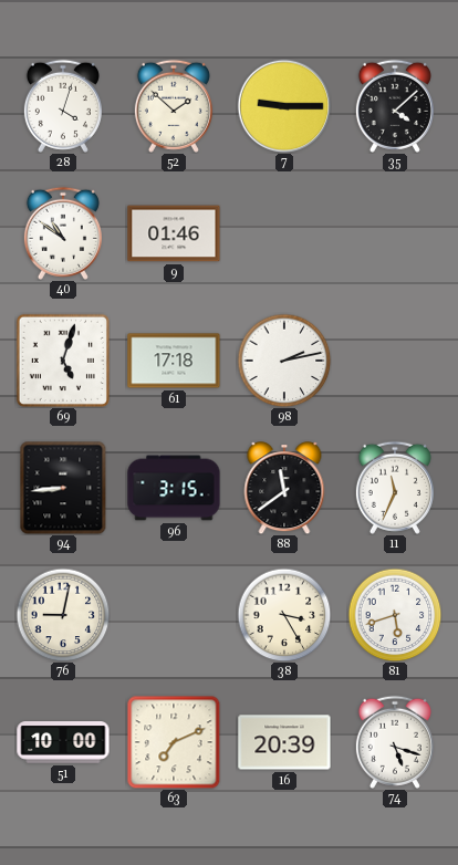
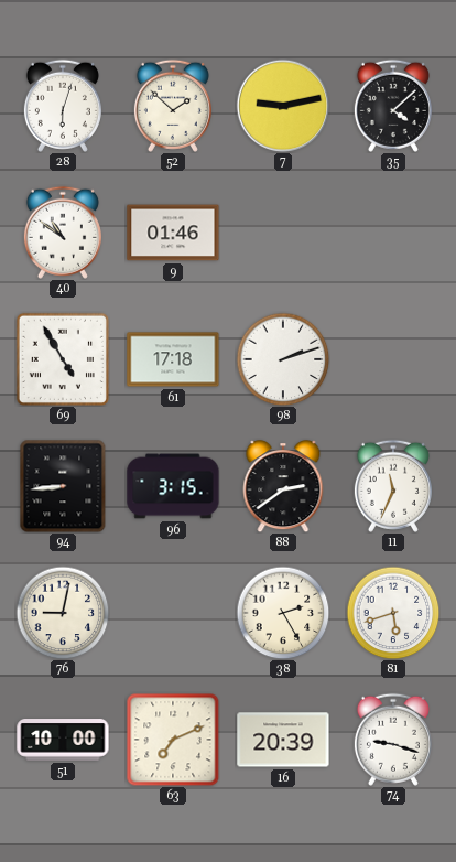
28: 4:03 -> 6:03 (63, 106)
7: 9:15 -> 9:13 (283, 106)
69: 5:03 -> 4:55 (63, 358)
98: 2:13 -> 2:12 (283, 359)
88: 11:39 -> 2:39 (283, 486)
38: 3:25 -> 2:25 (283, 613)
74: 5:18 -> 9:18 (393, 740)
